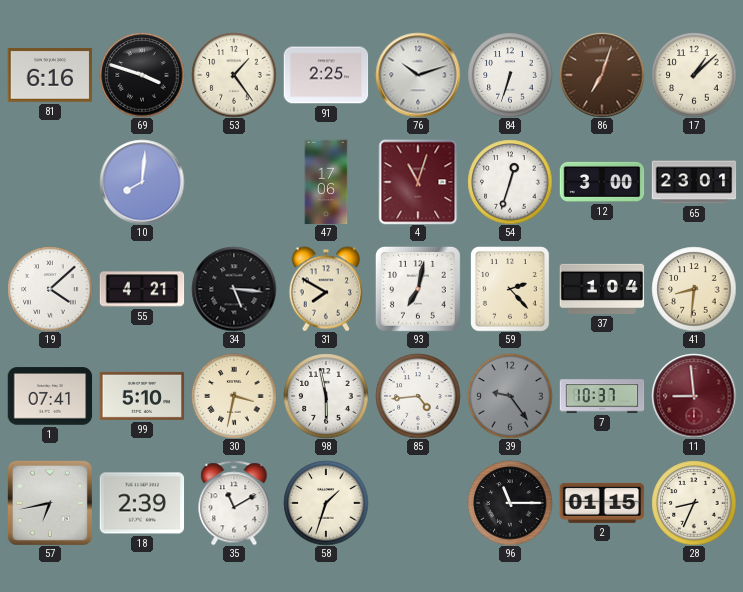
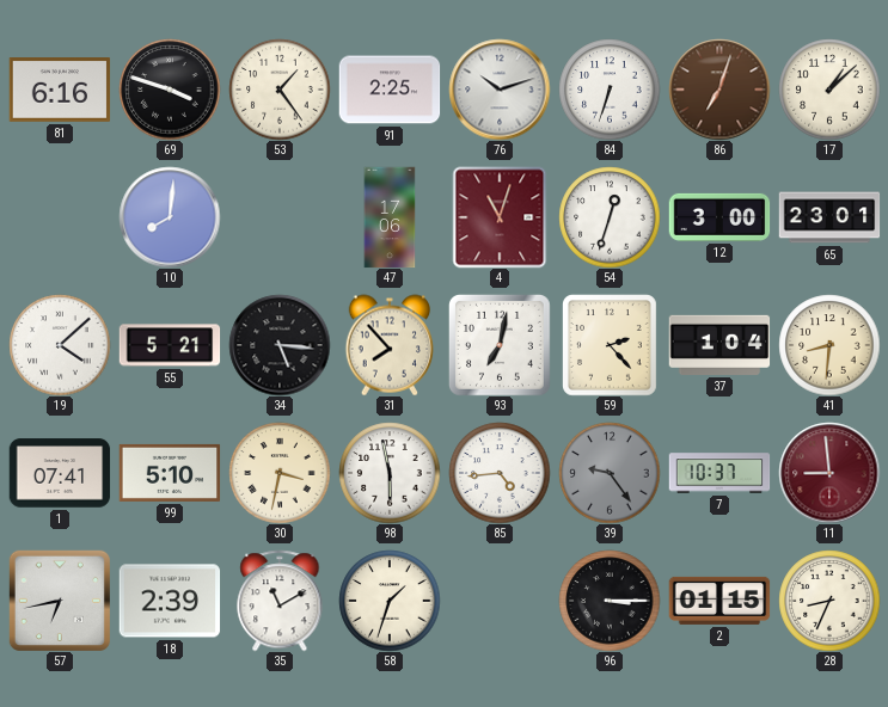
55: 4:21 -> 5:21 (170, 345)
31: 7:50 -> 7:53 (390, 345)
96: 11:15 -> 3:15 (610, 601)
